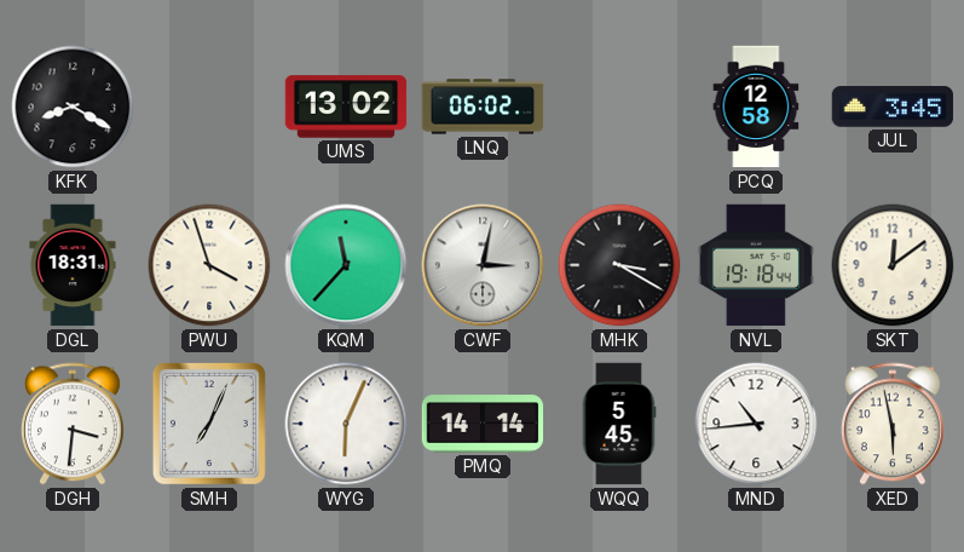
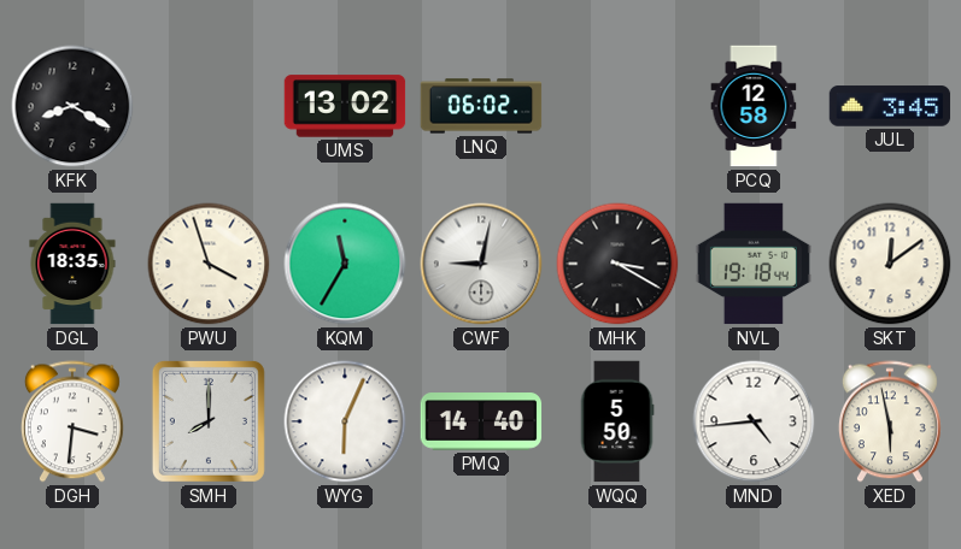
DGL: 18:31 -> 18:35 (72, 264)
KQM: 11:37 -> 11:35 (345, 264)
CWF: 3:02 -> 9:02 (481, 264)
SMH: 7:04 -> 8:00 (209, 421)
PMQ: 14:14 -> 14:40 (481, 421)
WQQ: 5:45 -> 5:50 (617, 421)
MND: 10:44 -> 4:44 (754, 421)
